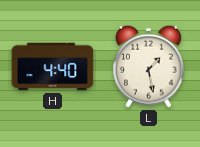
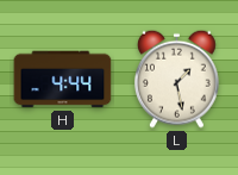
H: 4:40 -> 4:44 (63, 80)
